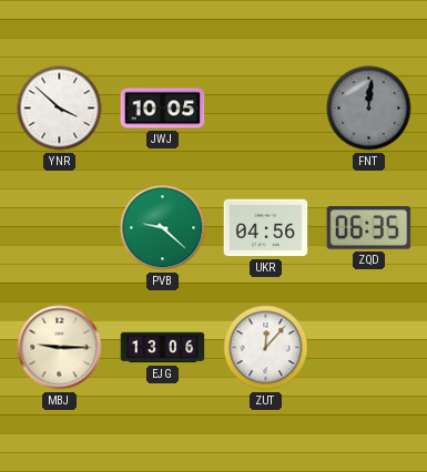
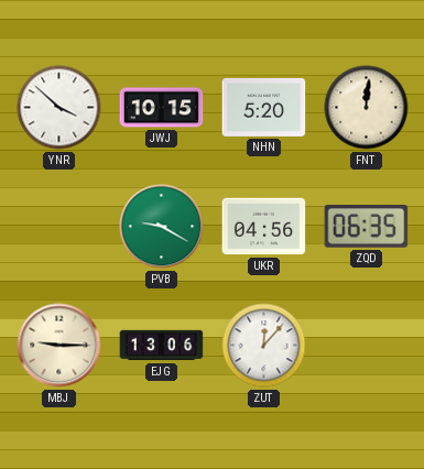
JWJ: 10:05 -> 10:15 (162, 108)
NHN: none -> 5:20 (264, 107)
FNT dial: grey -> cream (367, 108)
PVB: 9:22 -> 9:20 (162, 227)
